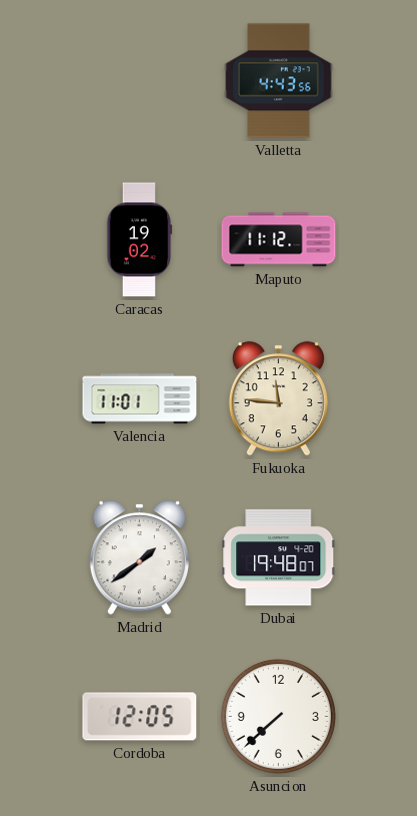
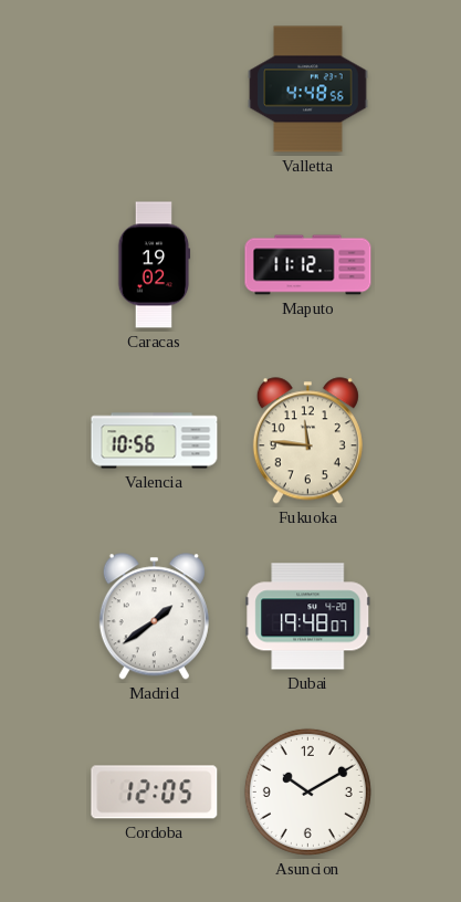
Valletta: 4:43 -> 4:48 (308, 90)
Valencia: 11:01 -> 10:56 (155, 441)
Asuncion: 7:38 -> 10:10 (307, 791)
